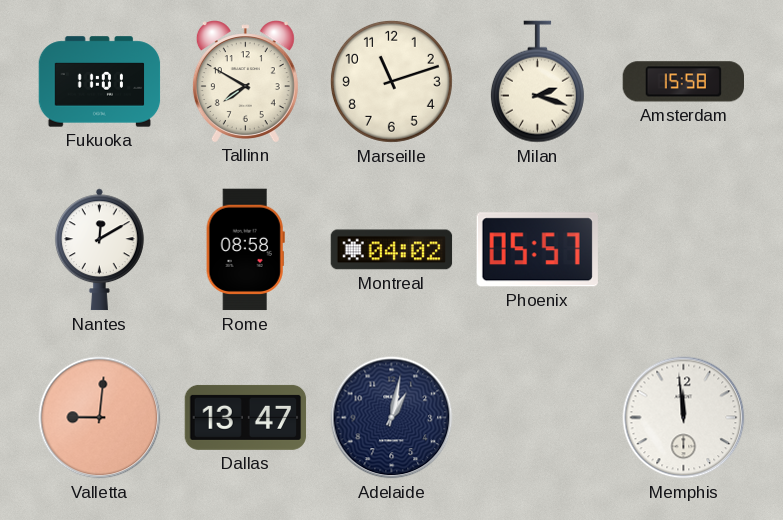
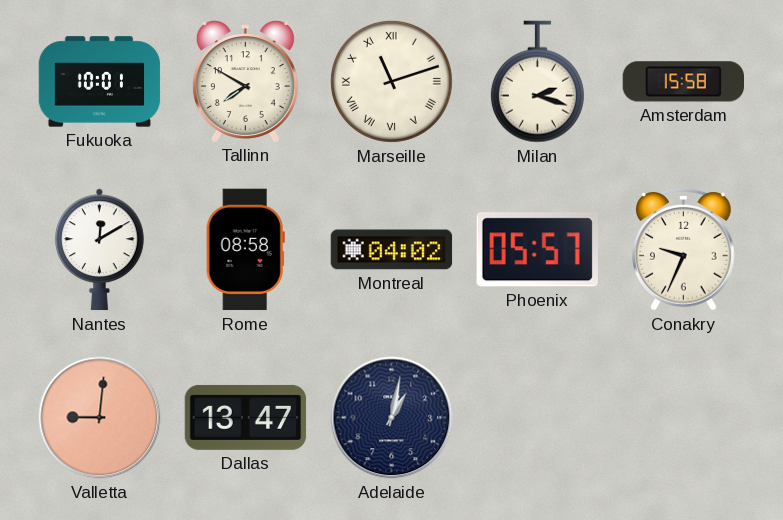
Fukuoka: 11:01 -> 10:01 (100, 82)
Marseille numerals: Arabic -> Roman (391, 81)
Conakry: none -> 9:34 (684, 250)
Memphis: 11:59 -> none (684, 418)
